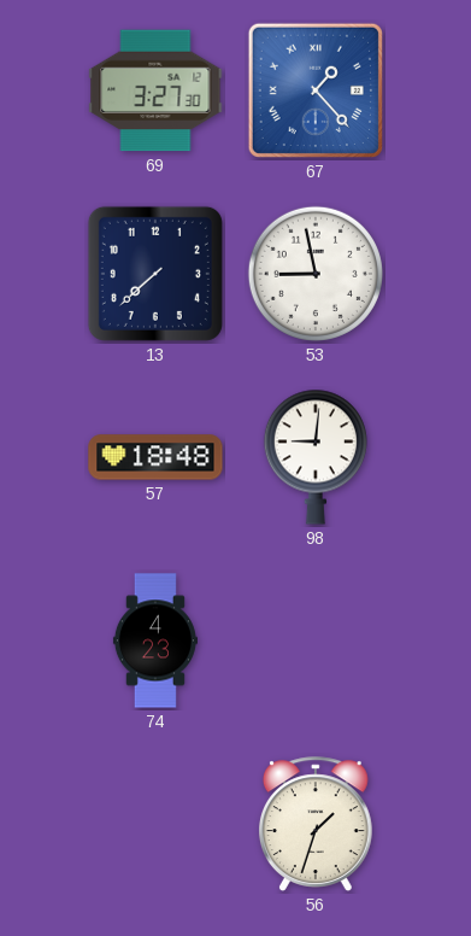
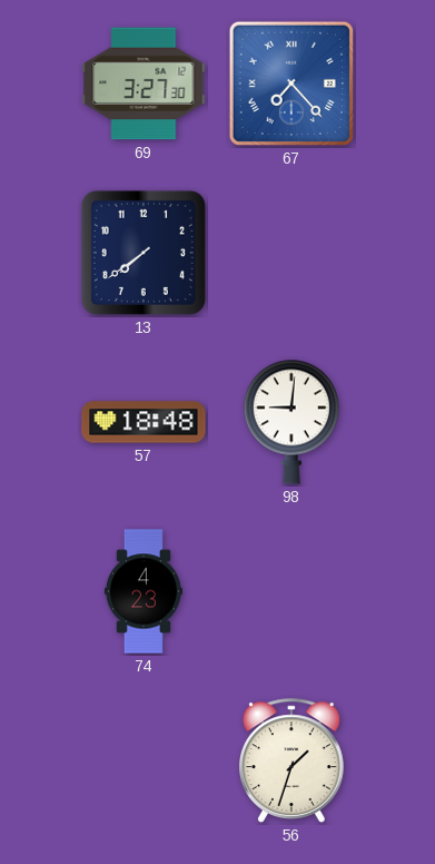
67: 1:23 -> 7:23 (291, 84)
13: 7:38 -> 7:39 (144, 253)
53: 8:58 -> none (316, 274)
